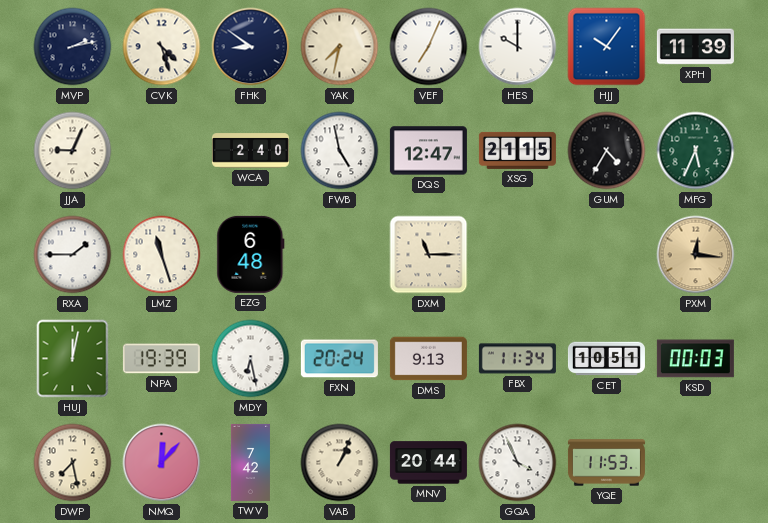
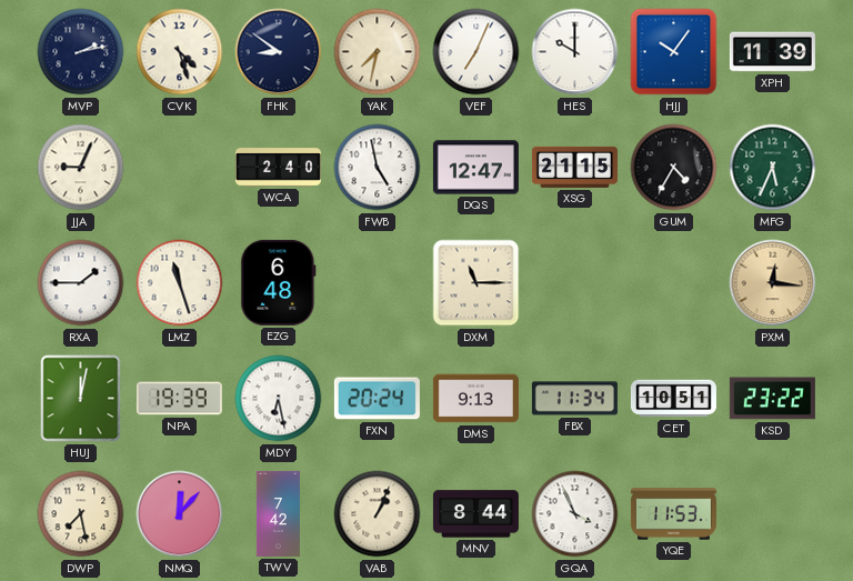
KSD: 00:03 -> 23:22 (772, 399)
MNV: 20:44 -> 8:44 (475, 514)
